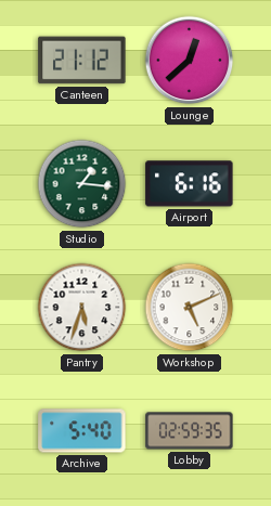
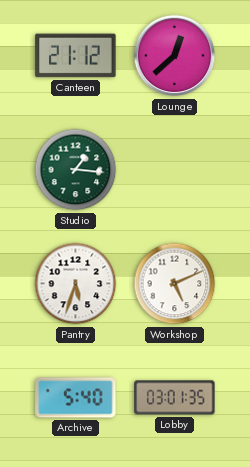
Airport: 6:16 -> none (190, 184)
Lobby: 02:59 -> 03:01 (175, 398)
